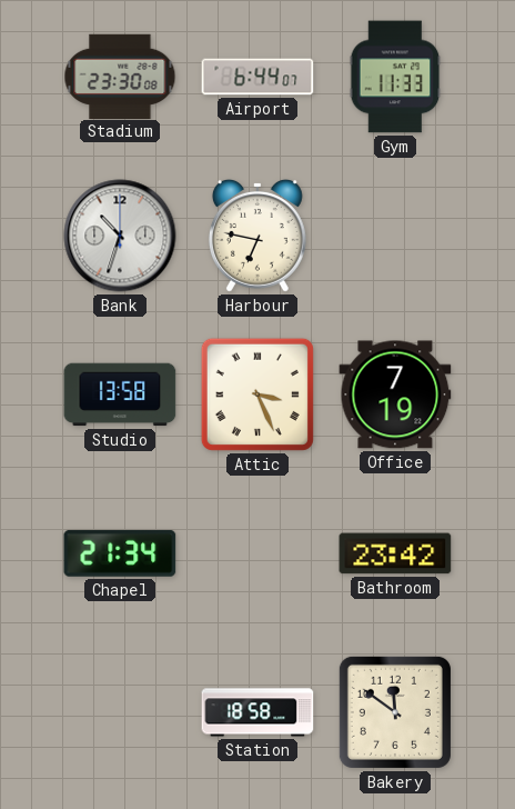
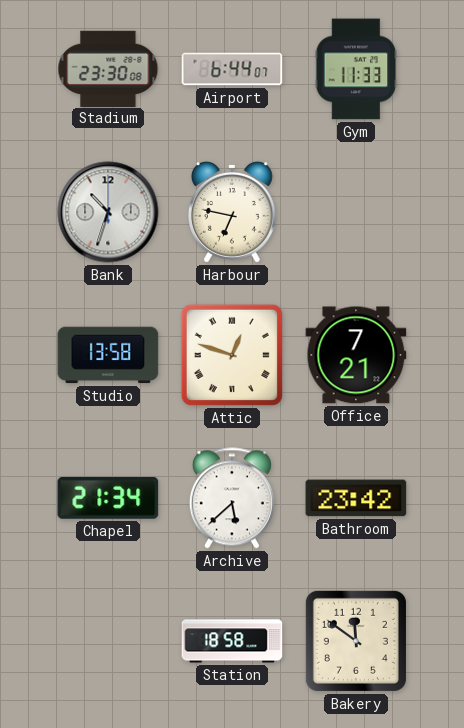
Attic: 3:26 -> 12:48 (232, 355)
Office: 7:19 -> 7:21 (356, 355)
Archive: none -> 5:38 (232, 498)
